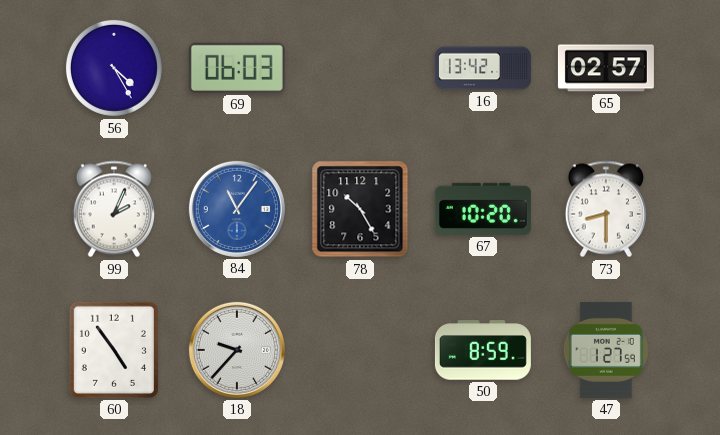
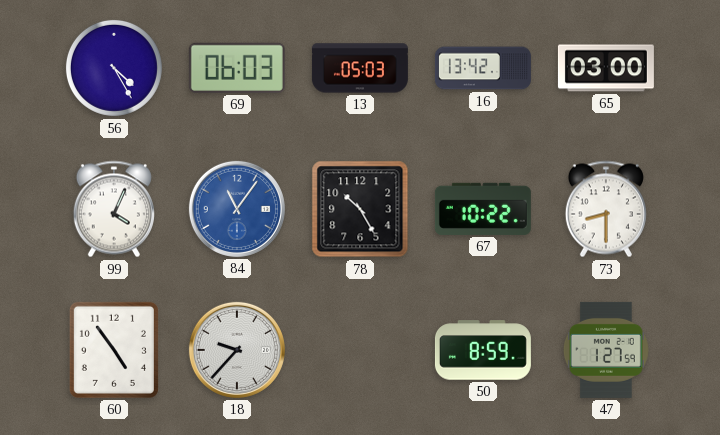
13: none -> 05:03 (360, 68)
65: 02:57 -> 03:00 (606, 68)
99: 2:04 -> 4:04 (114, 209)
67: 10:20 -> 10:22 (483, 209)
